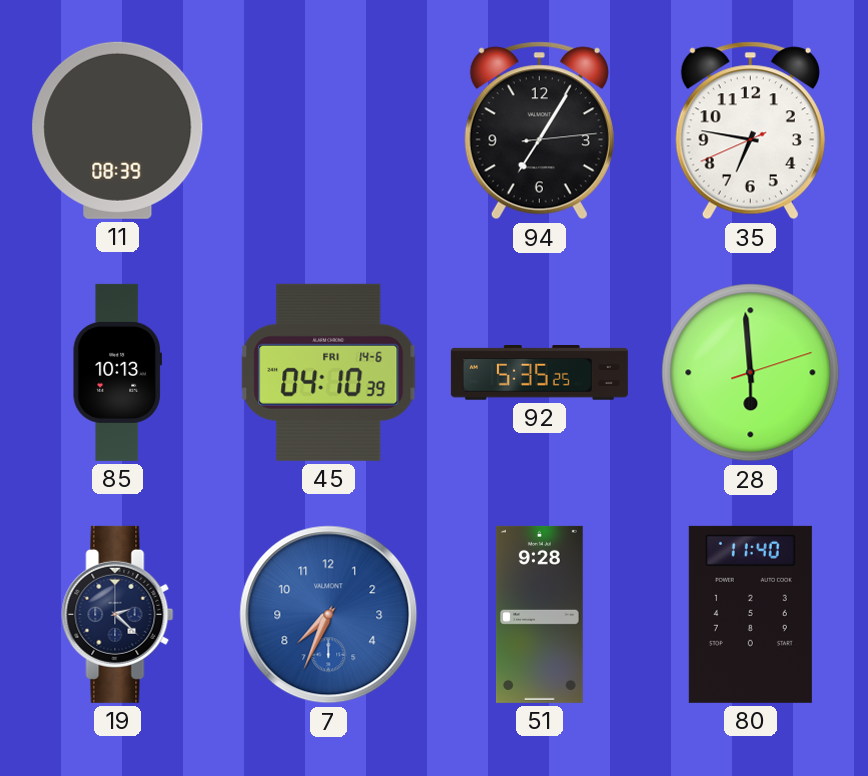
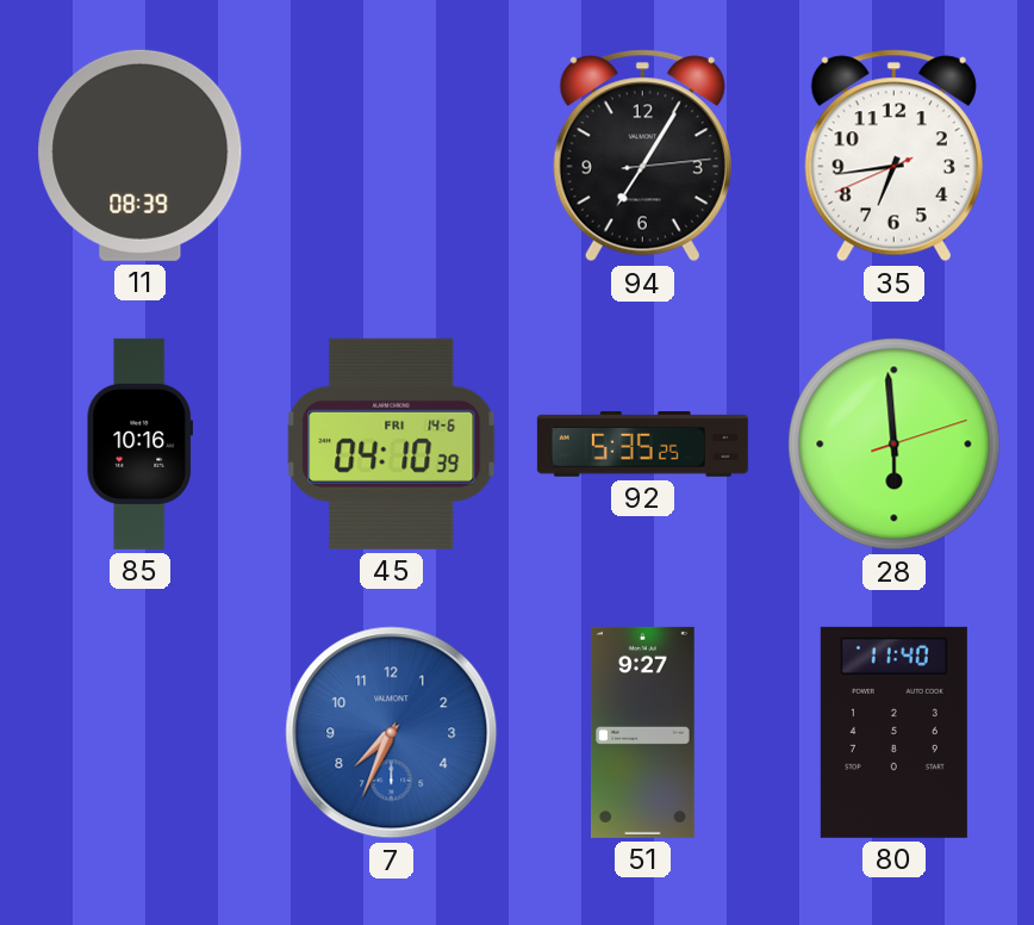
35: 6:46 -> 6:43 (893, 156)
85: 10:13 -> 10:16 (139, 443)
19: 2:22 -> none (118, 614)
51: 9:28 -> 9:27 (643, 732)
